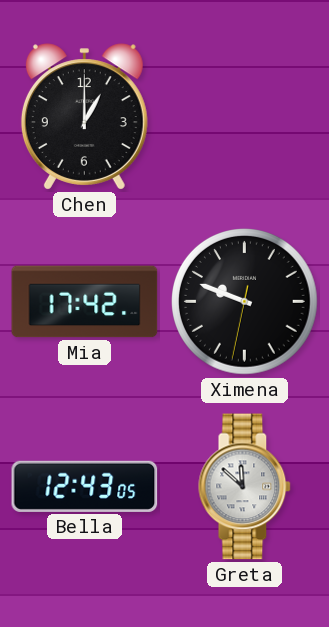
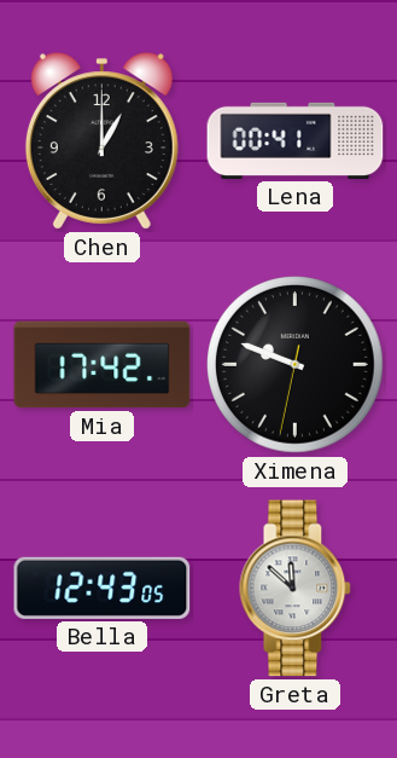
Lena: none -> 00:41 (296, 140)
